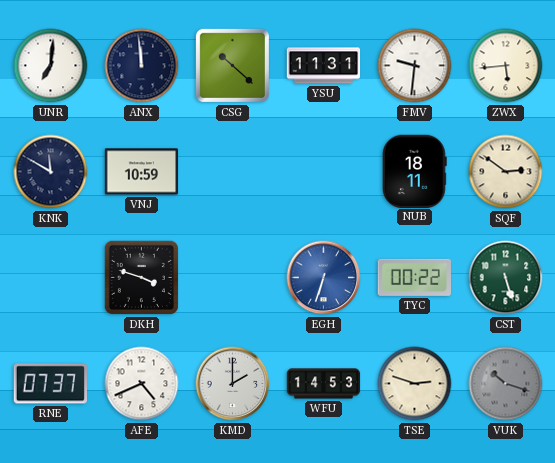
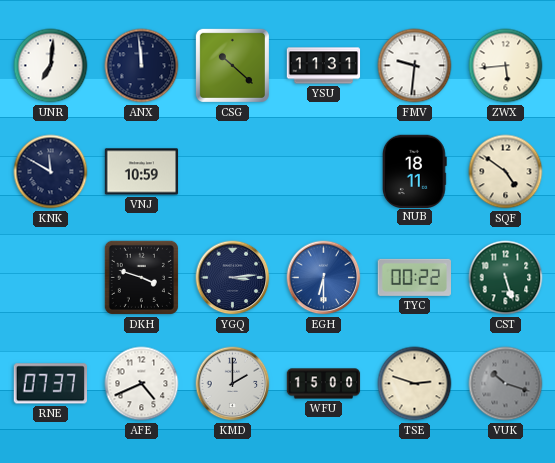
SQF: 2:51 -> 4:51 (506, 172)
YGQ: none -> 3:14 (233, 278)
EGH: 6:33 -> 6:30 (324, 278)
WFU: 14:53 -> 15:00 (324, 384)
